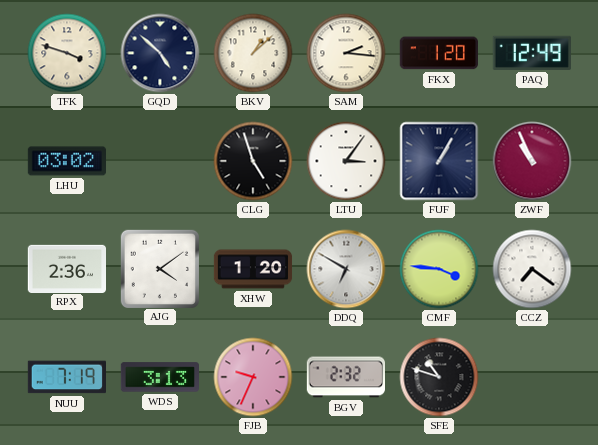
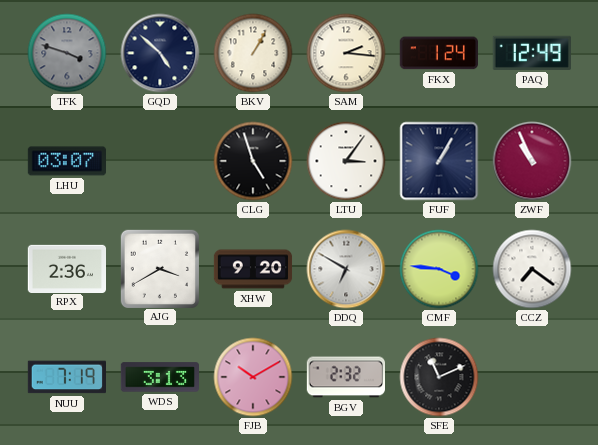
TFK dial: cream -> grey (67, 53)
BKV: 1:08 -> 1:05 (253, 53)
FKX: 1:20 -> 1:24 (439, 53)
LHU: 03:02 -> 03:07 (66, 161)
AJG: 4:09 -> 3:40 (159, 268)
XHW: 1:20 -> 9:20 (253, 269)
FJB: 9:34 -> 10:10 (253, 377)
SFE: 10:48 -> 11:11 (439, 377)
